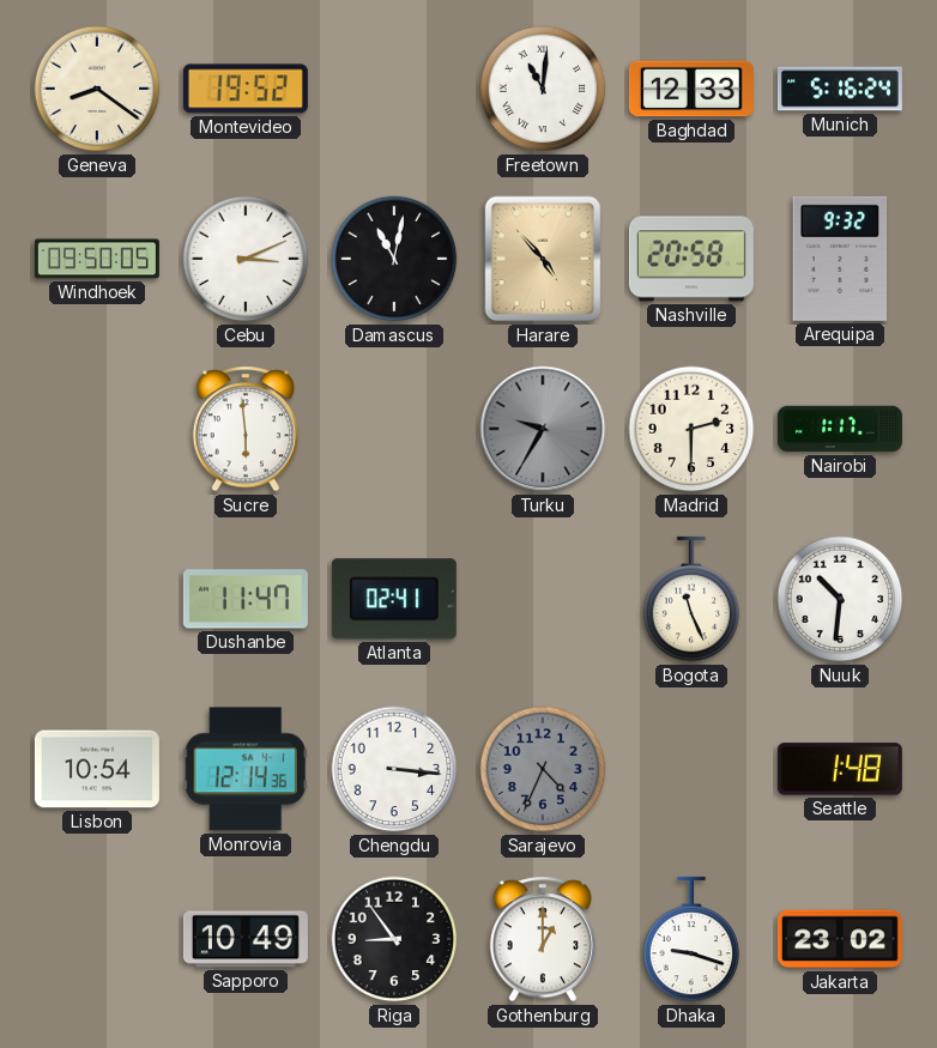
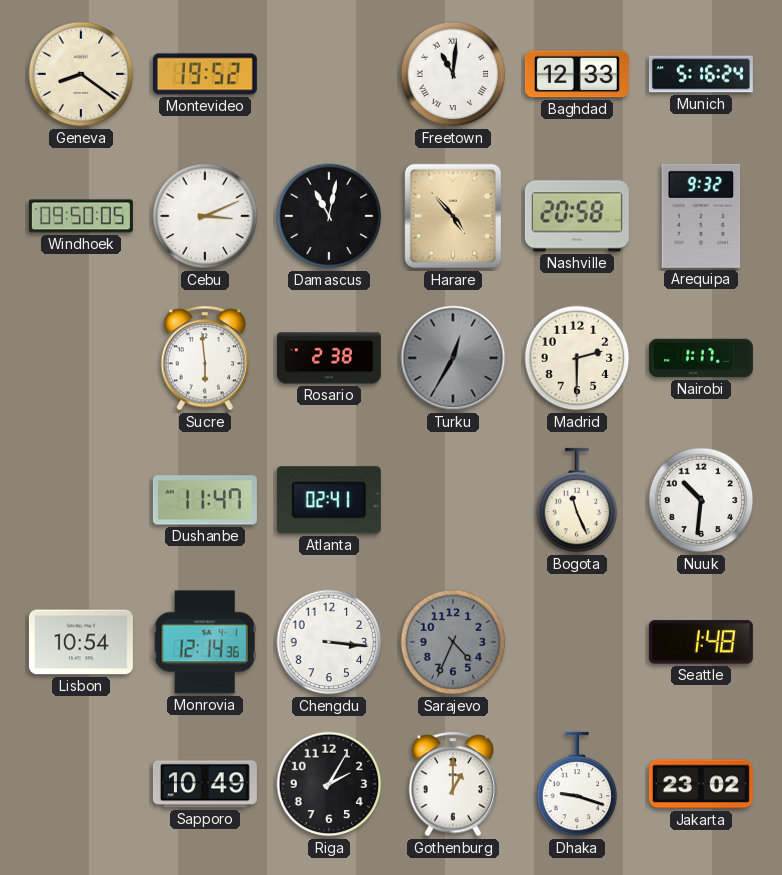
Rosario: none -> 2:38 (329, 358)
Turku: 9:35 -> 12:35 (453, 358)
Riga: 8:54 -> 2:05 (329, 784)
